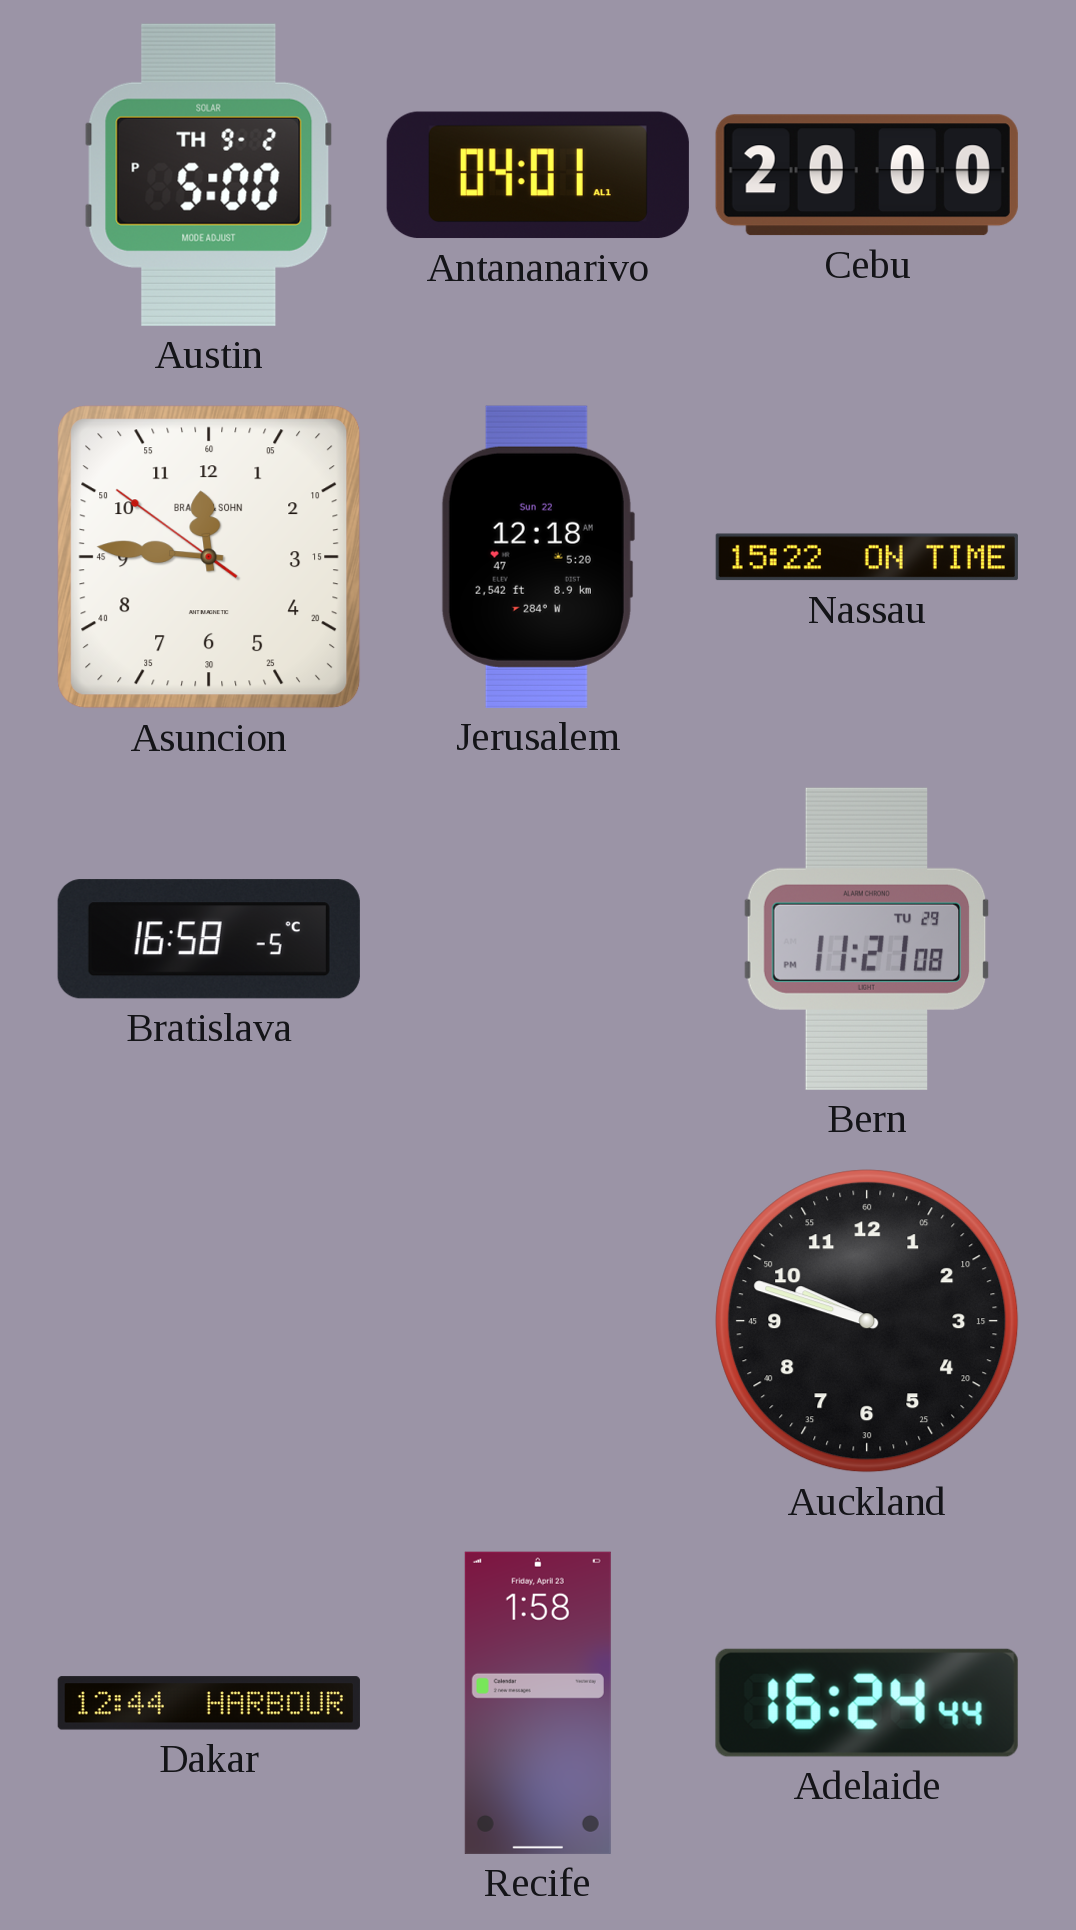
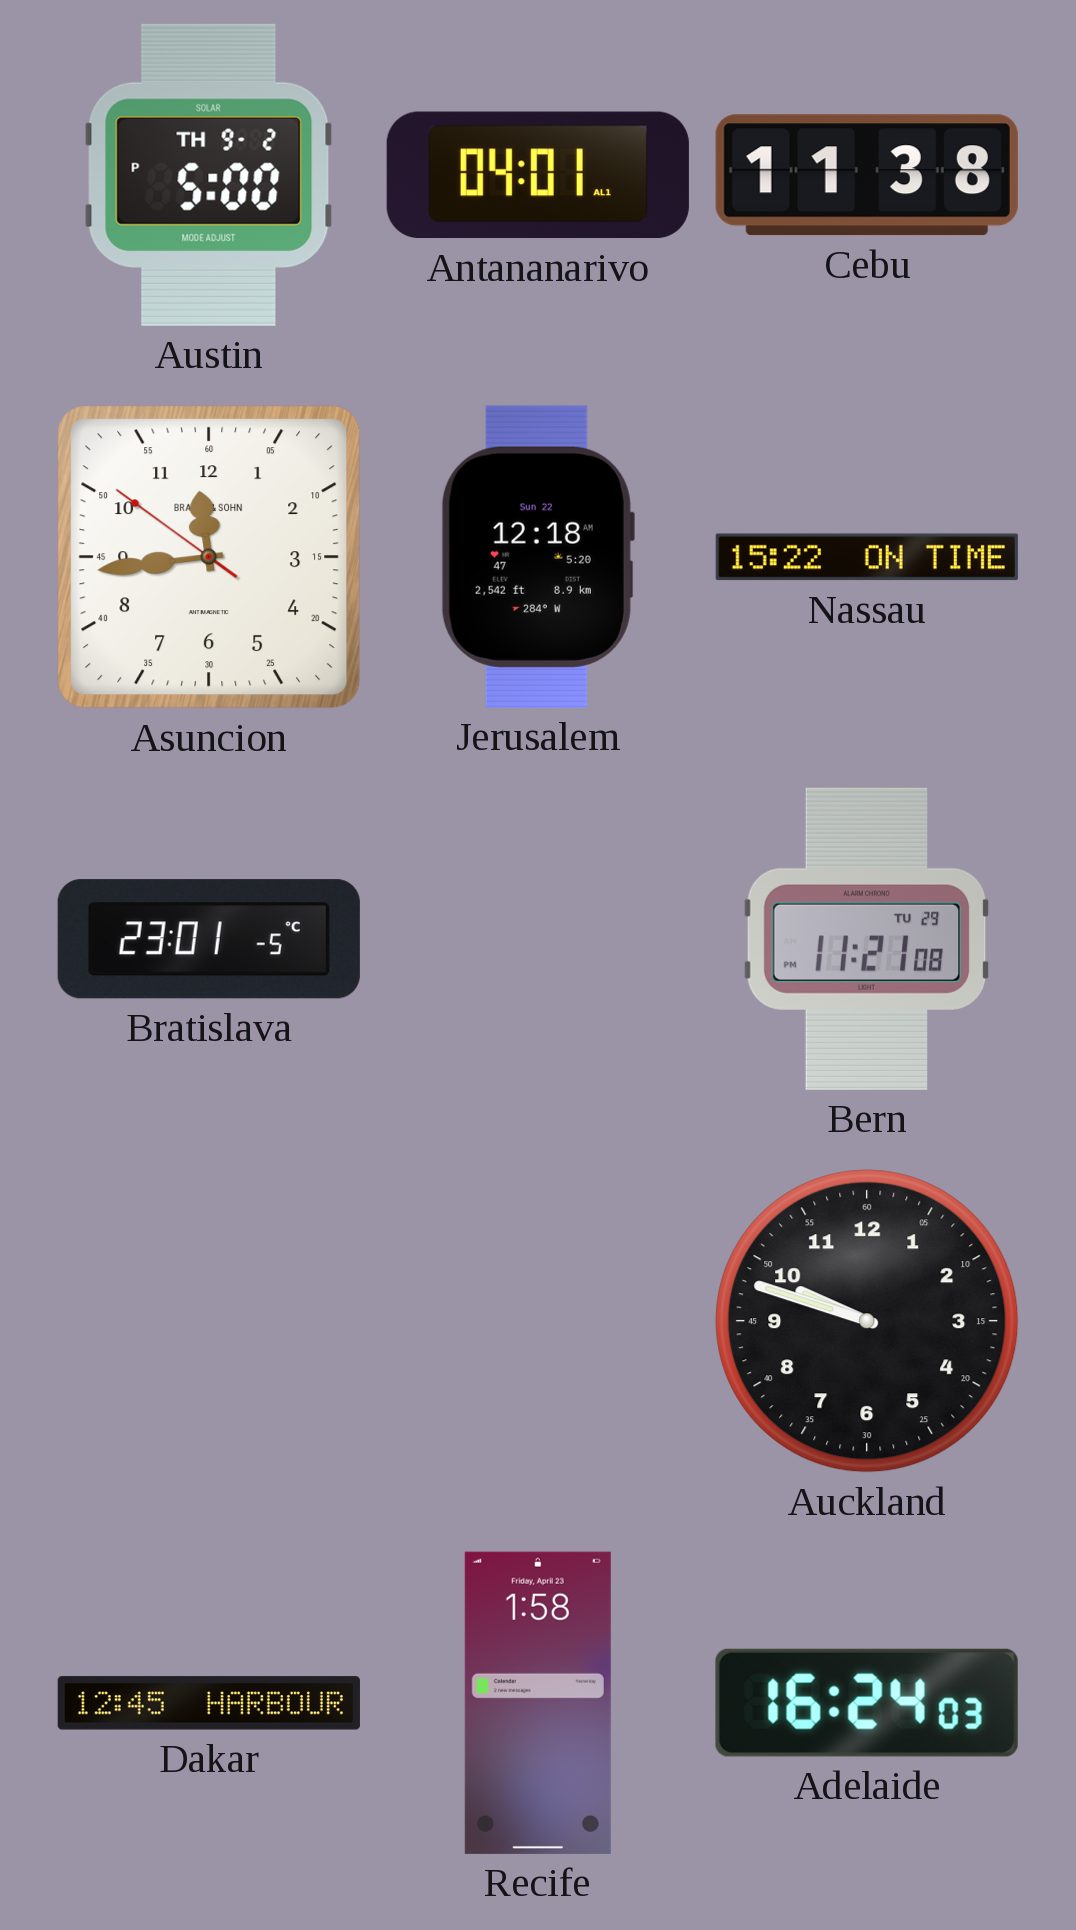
Cebu: 20:00 -> 11:38 (867, 175)
Asuncion: 11:45 -> 11:43 (209, 557)
Bratislava: 16:58 -> 23:01 (209, 939)
Dakar: 12:44 -> 12:45 (209, 1703)
Adelaide: 16:24:44 -> 16:24:03 (867, 1703)
